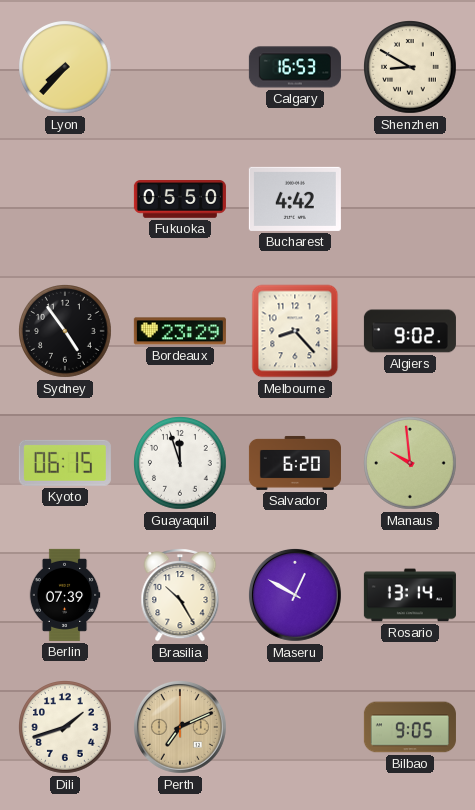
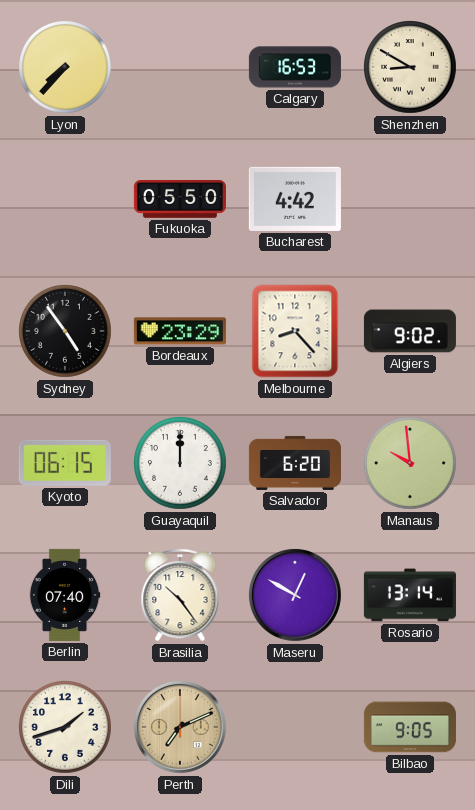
Guayaquil: 11:57 -> 12:00 (181, 464)
Berlin: 07:39 -> 07:40 (65, 595)
Brasilia: 10:25 -> 10:24 (180, 596)
